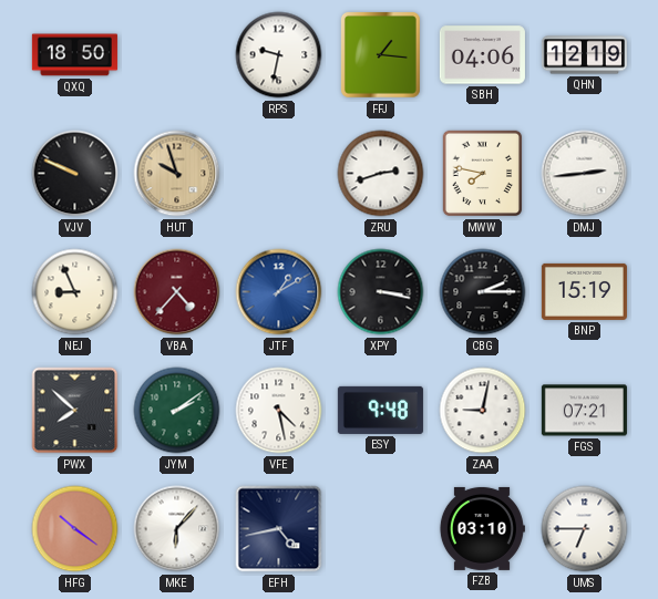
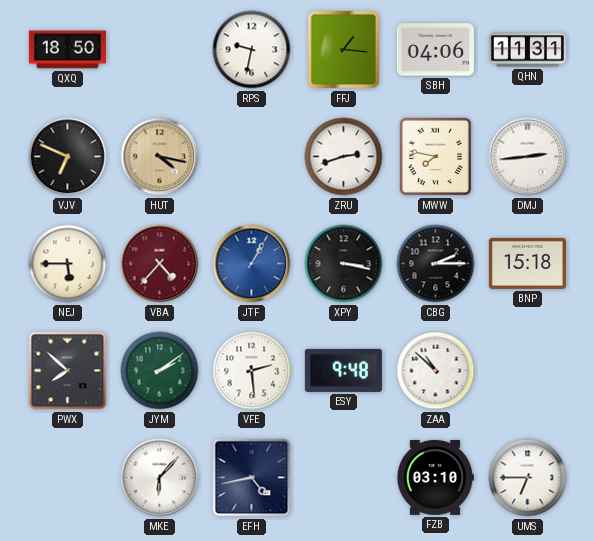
QHN: 12:19 -> 11:31 (527, 50)
VJV: 9:49 -> 6:49 (68, 157)
HUT: 9:57 -> 4:17 (160, 157)
NEJ: 8:56 -> 5:45 (68, 264)
JTF: 1:10 -> 1:05 (252, 264)
BNP: 15:19 -> 15:18 (527, 263)
VFE: 4:28 -> 2:29 (252, 371)
ZAA: 9:02 -> 10:52 (436, 371)
FGS: 07:21 -> none (584, 411)
HFG: 10:21 -> none (75, 529)
